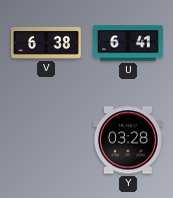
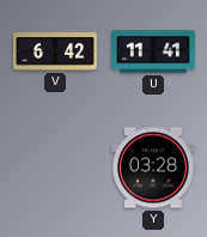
V: 6:38 -> 6:42 (56, 53)
U: 6:41 -> 11:41 (154, 51)
